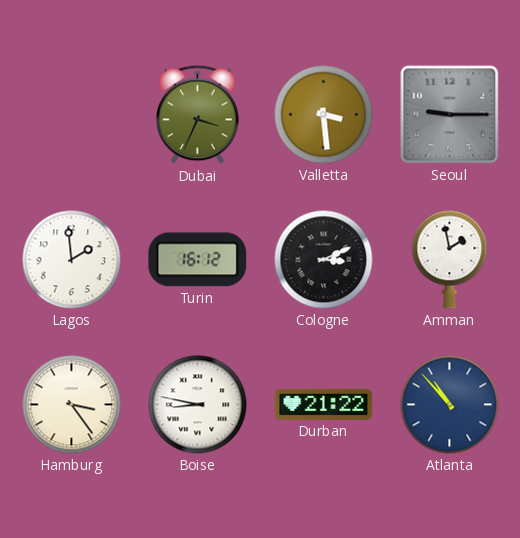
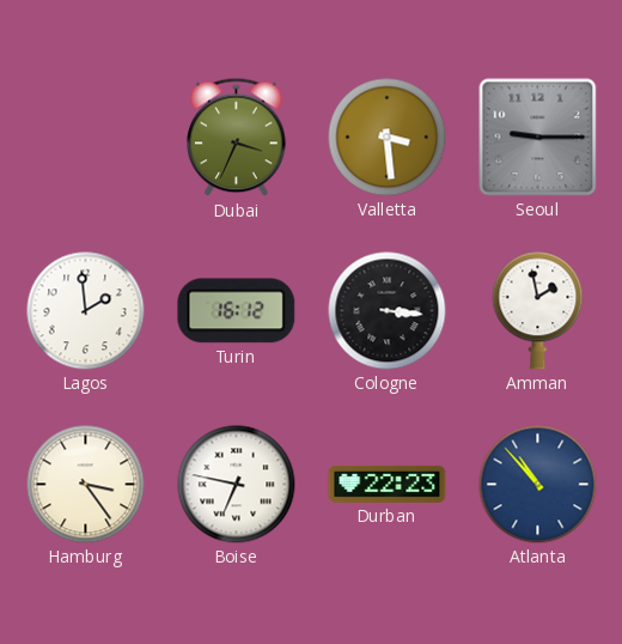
Cologne: 3:11 -> 3:16 (388, 311)
Boise: 8:47 -> 6:47 (237, 485)
Durban: 21:22 -> 22:23 (388, 484)
